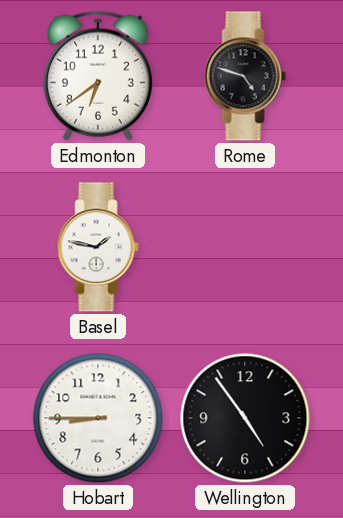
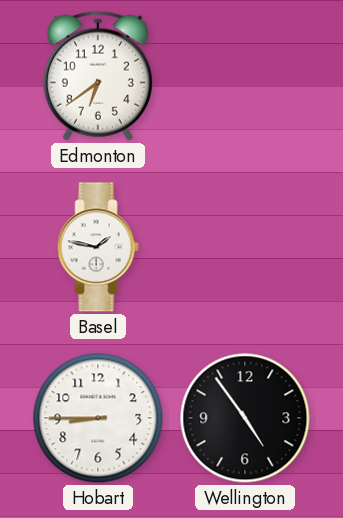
Rome: 4:48 -> none (245, 76)
